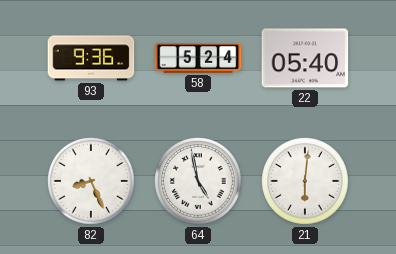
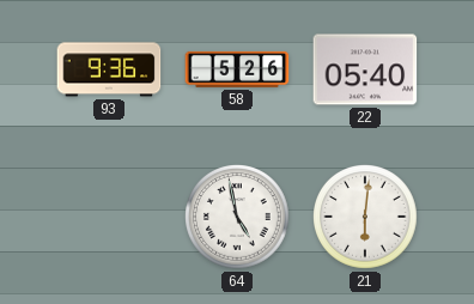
58: 5:24 -> 5:26 (237, 69)
82: 8:26 -> none (92, 182)
